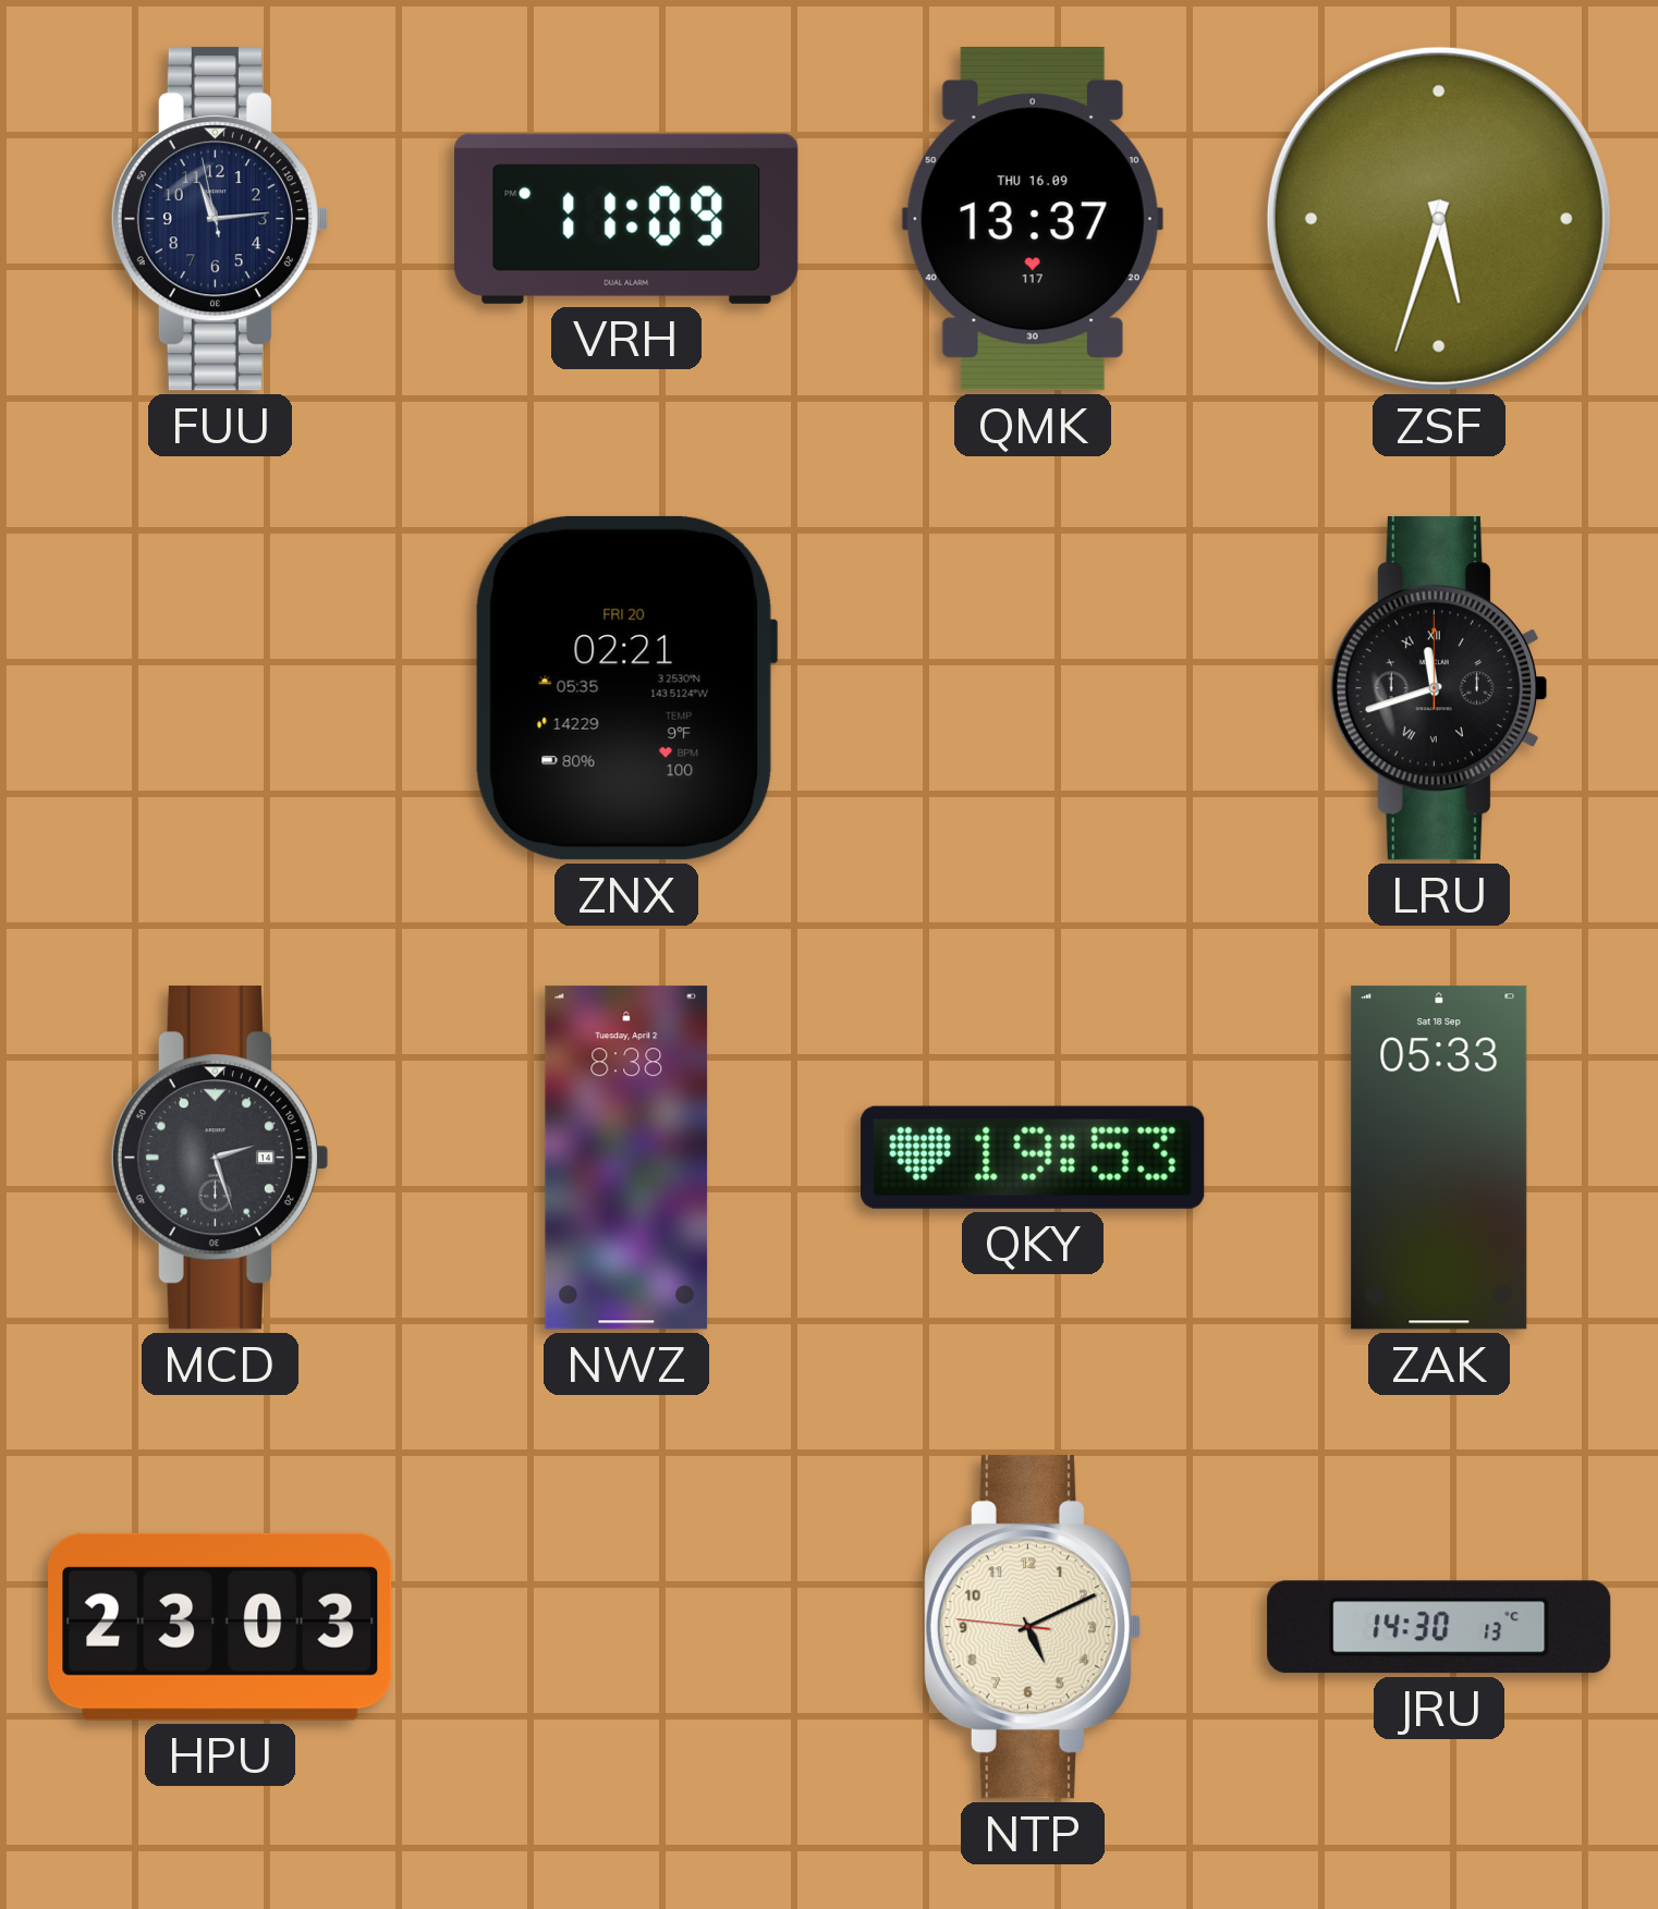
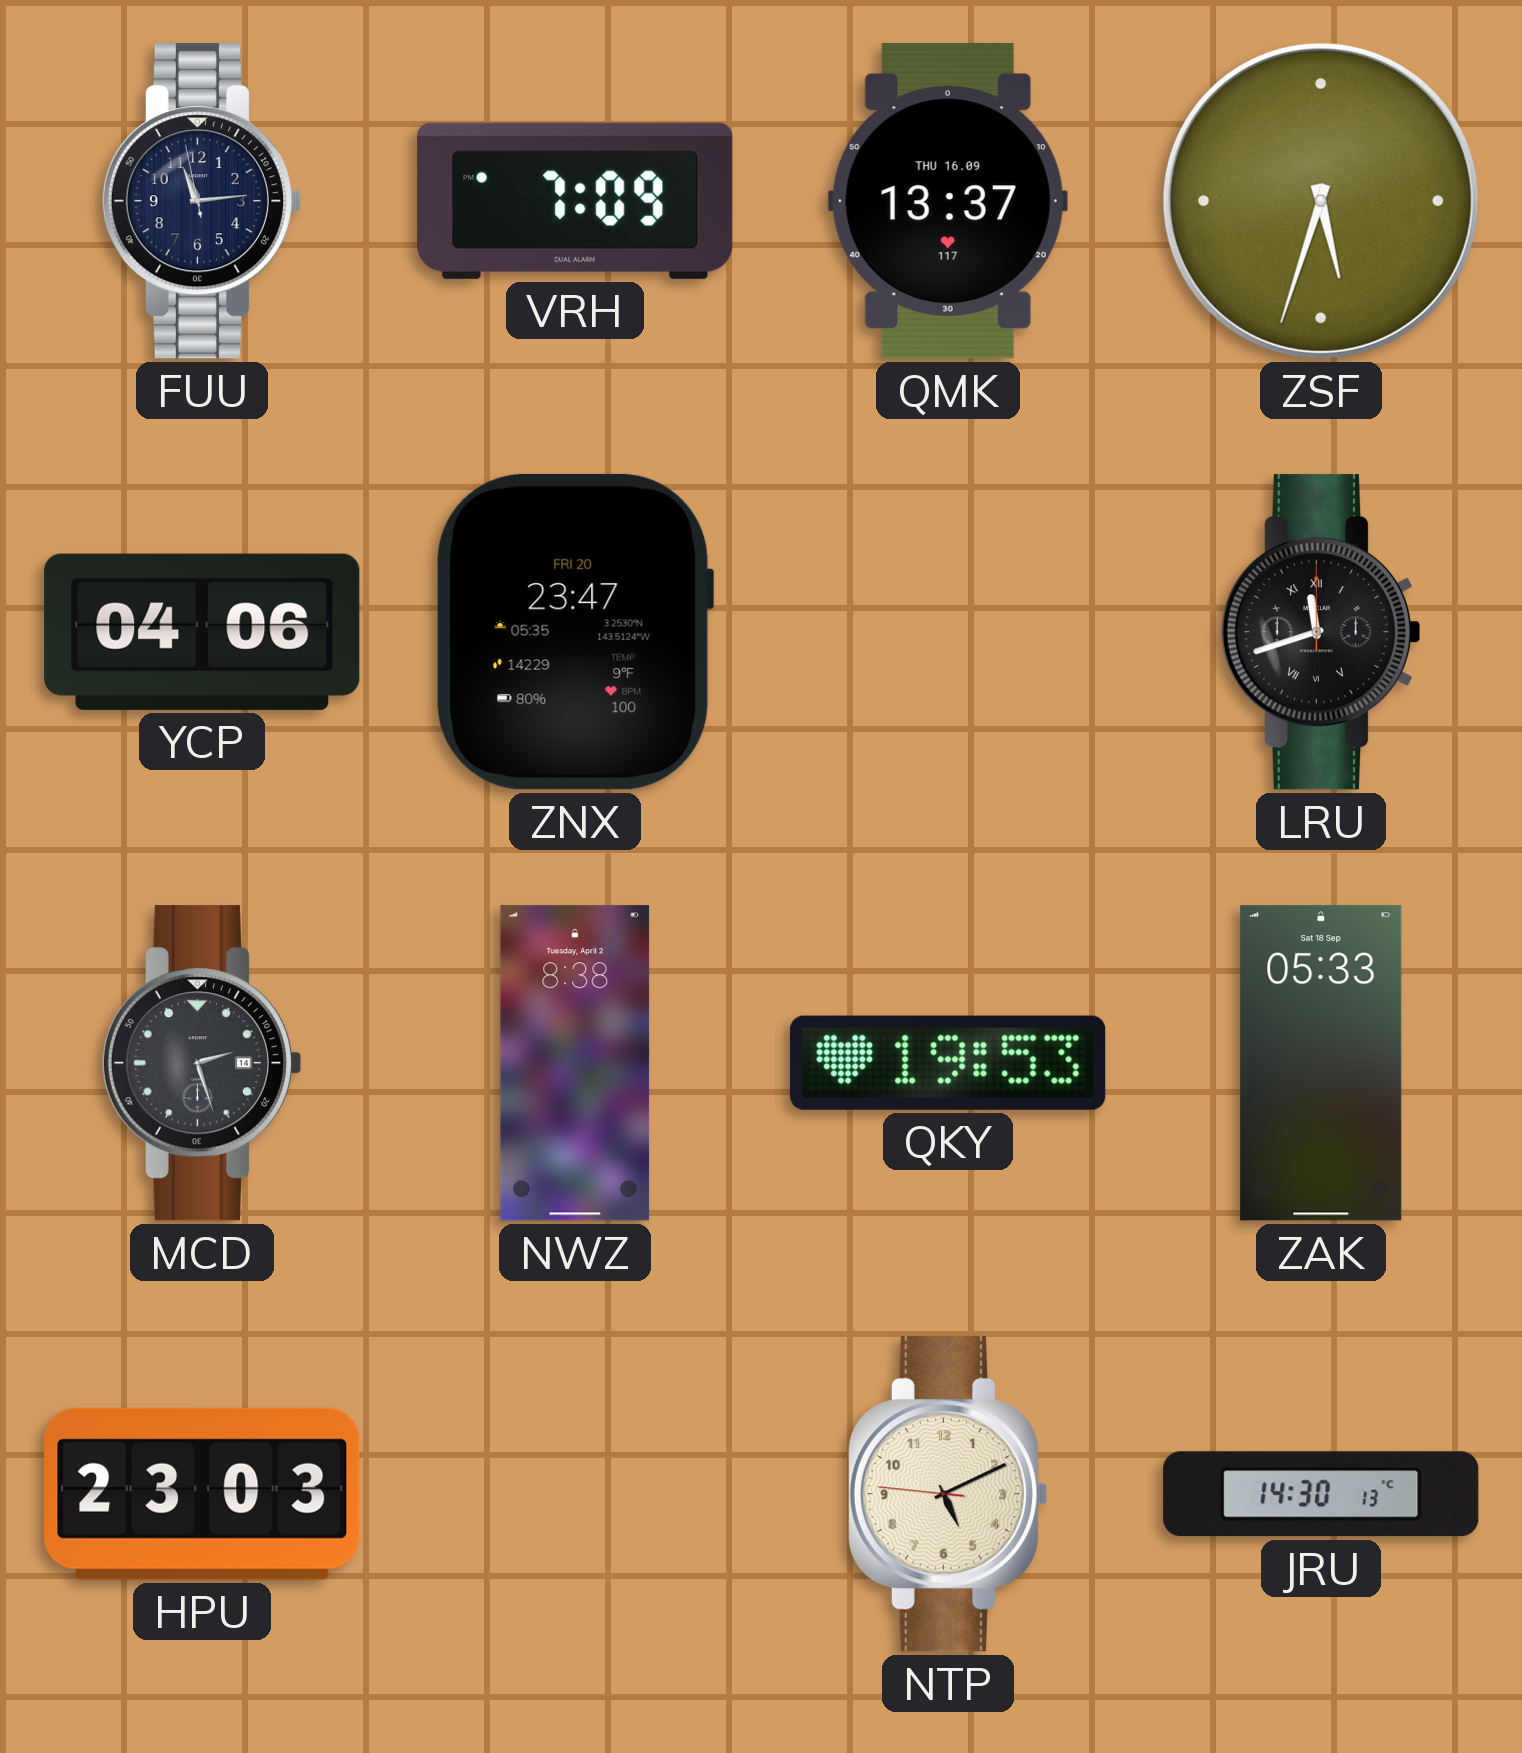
VRH: 11:09 -> 7:09 (575, 201)
YCP: none -> 04:06 (202, 632)
ZNX: 02:21 -> 23:47 (575, 632)
